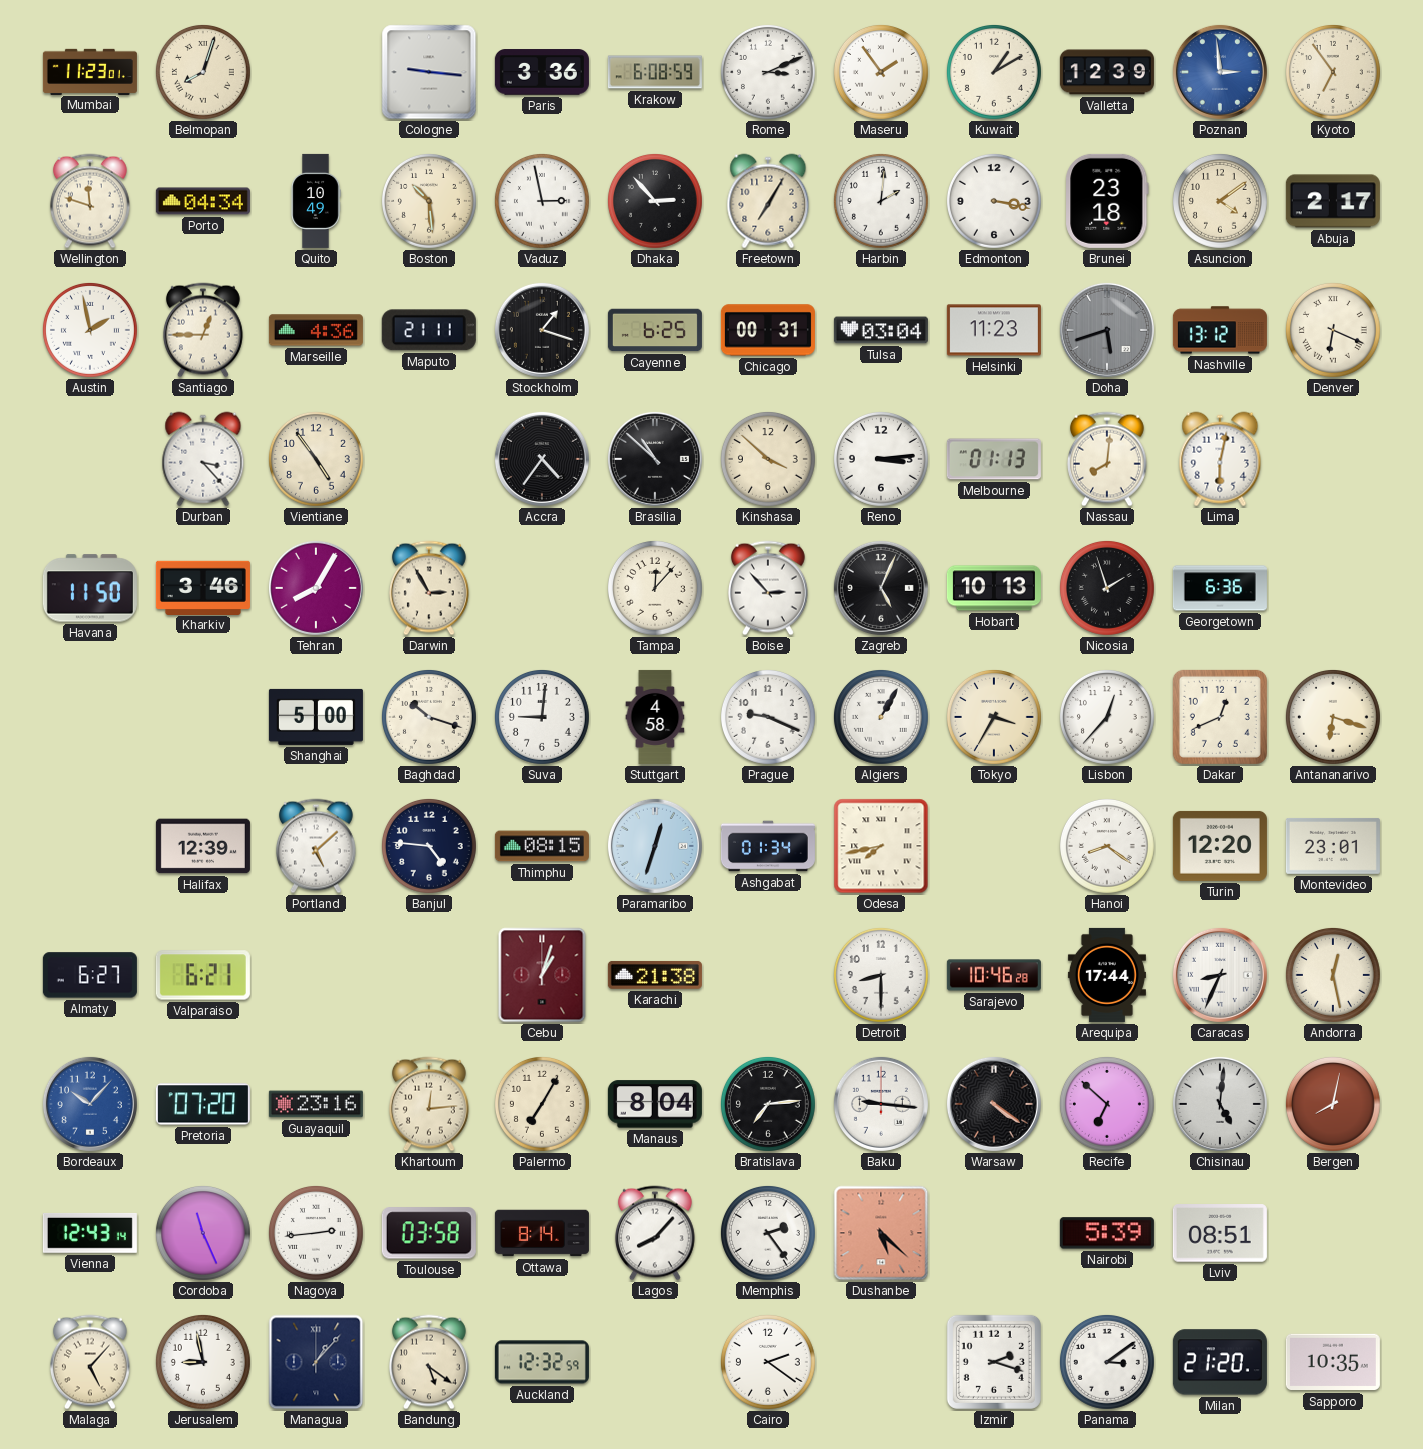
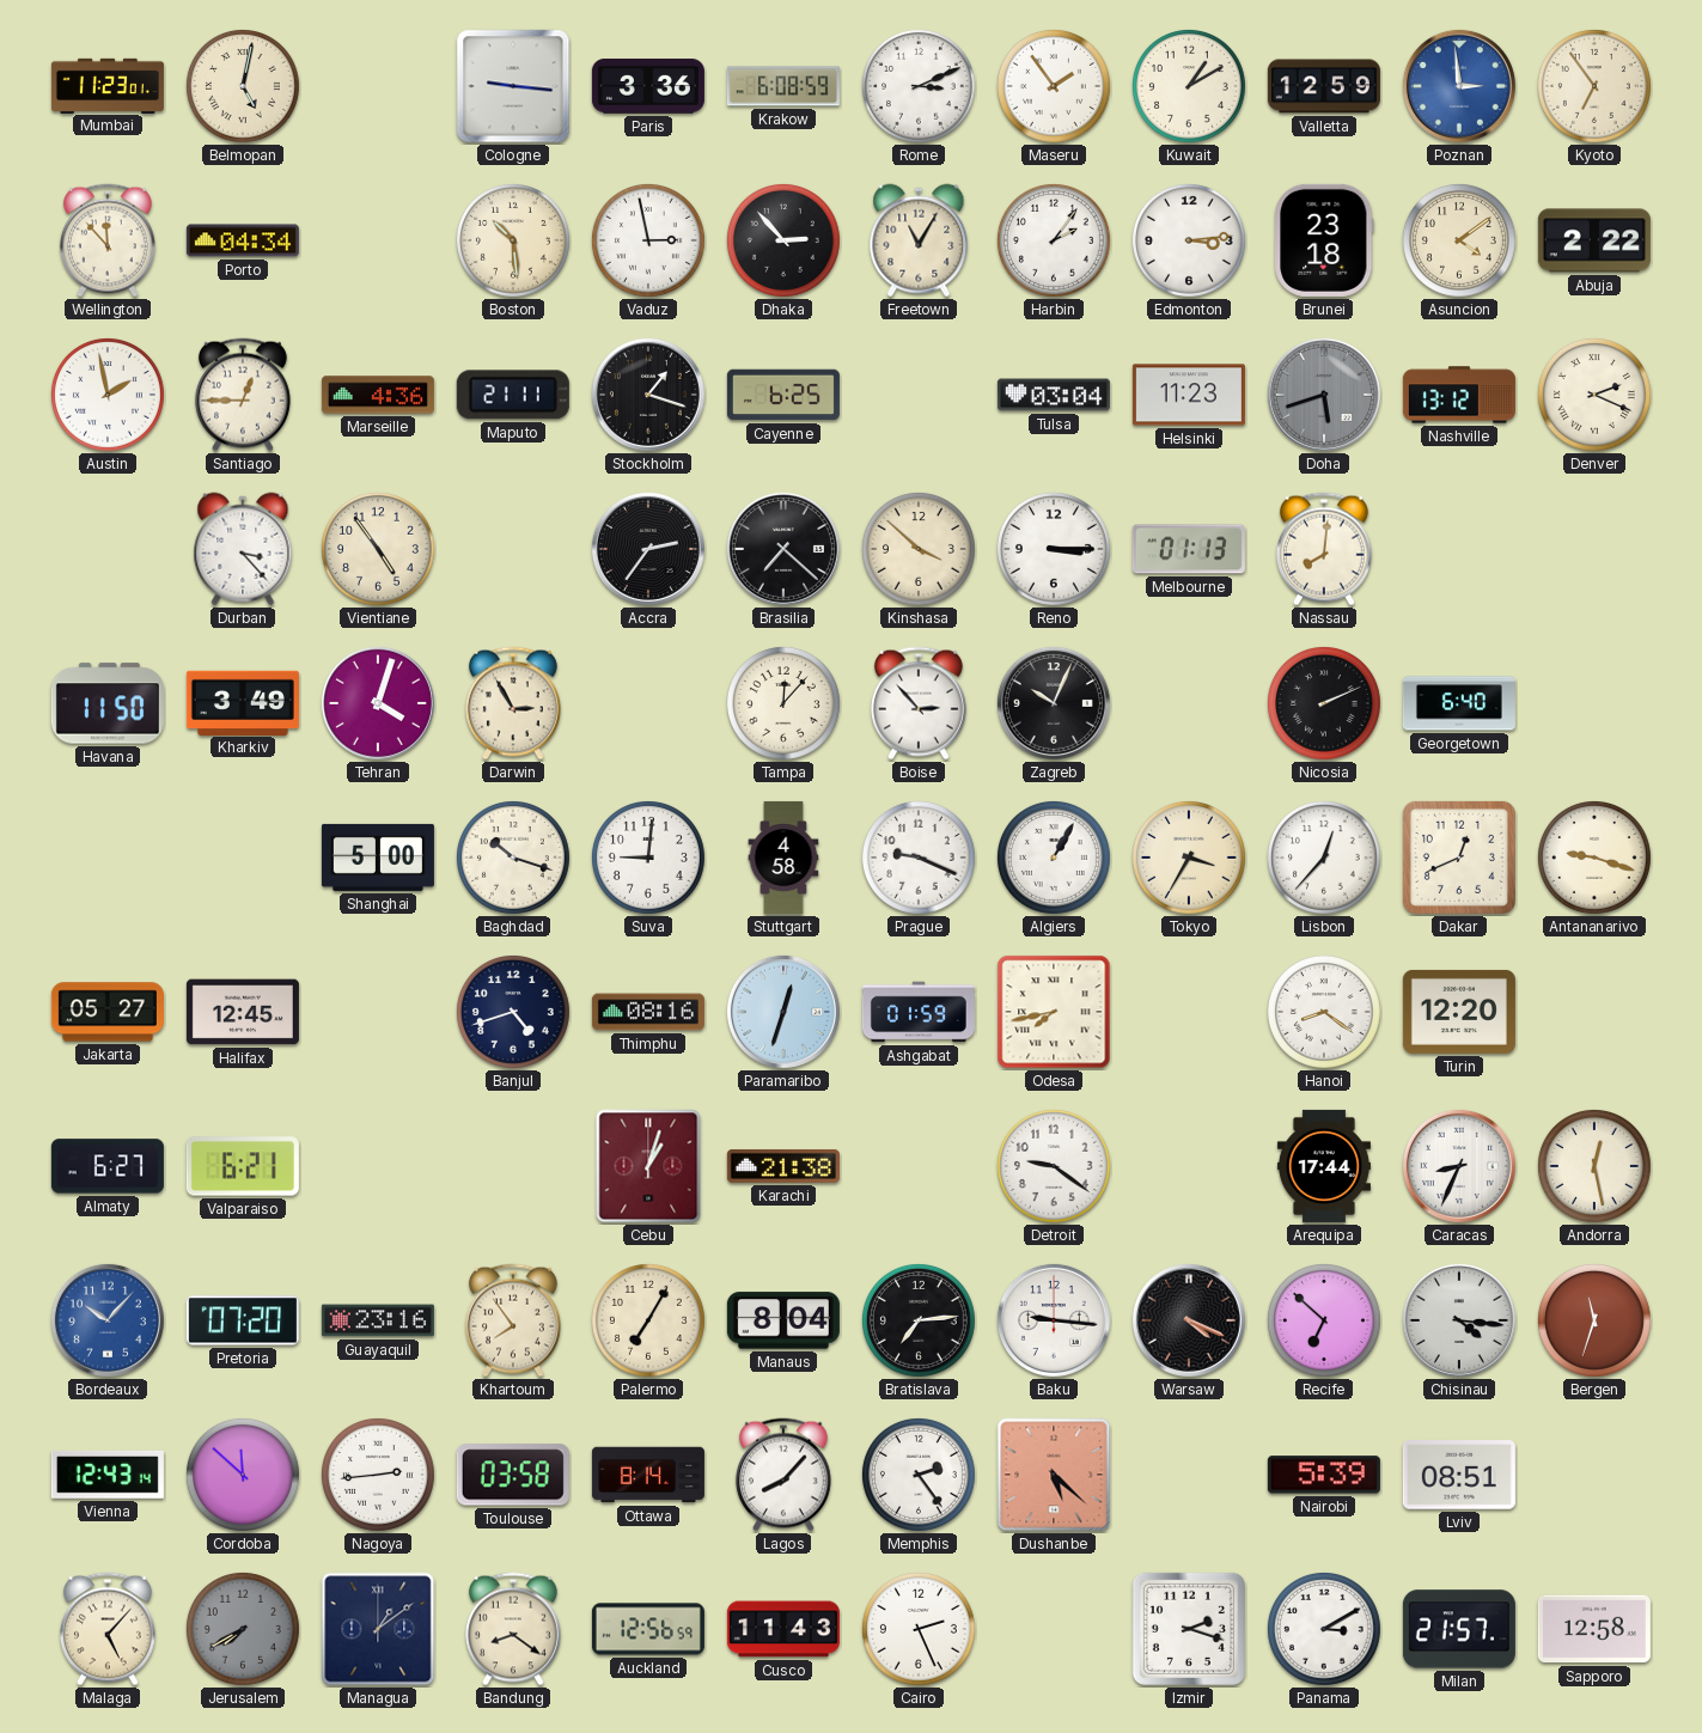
Belmopan: 8:03 -> 5:02 (243, 86)
Valletta: 12:39 -> 12:59 (1324, 86)
Wellington: 11:48 -> 11:53 (108, 240)
Quito: 10:49 -> none (316, 201)
Freetown: 7:05 -> 11:05 (919, 240)
Harbin: 2:01 -> 2:06 (1054, 240)
Edmonton: 3:17 -> 3:14 (1189, 240)
Abuja: 2:17 -> 2:22 (1594, 240)
Chicago: 00:31 -> none (768, 330)
Denver: 6:19 -> 2:19 (1594, 395)
Accra: 4:36 -> 2:36 (648, 549)
Brasilia: 10:52 -> 7:22 (783, 549)
Reno: 3:14 -> 3:15 (1054, 549)
Lima: 6:02 -> none (1220, 459)
Kharkiv: 3:46 -> 3:49 (243, 702)
Tehran: 8:05 -> 4:03 (378, 703)
Zagreb: 5:04 -> 10:04 (1054, 703)
Hobart: 10:13 -> none (994, 588)
Nicosia: 1:57 -> 2:11 (1324, 703)
Georgetown: 6:36 -> 6:40 (1459, 703)
Antananarivo: 6:18 -> 9:18 (1594, 858)
Jakarta: none -> 05:27 (108, 1012)
Halifax: 12:39 -> 12:45 (243, 1012)
Portland: 5:08 -> none (316, 846)
Banjul: 4:46 -> 4:42 (513, 1012)
Thimphu: 08:15 -> 08:16 (648, 1012)
Ashgabat: 01:34 -> 01:59 (919, 1012)
Montevideo: 23:01 -> none (1333, 846)
Detroit: 8:30 -> 9:21 (1054, 1166)
Sarajevo: 10:46 -> none (994, 975)
Khartoum: 12:14 -> 7:54 (513, 1320)
Warsaw: 4:21 -> 4:19 (1189, 1320)
Chisinau: 5:01 -> 4:16 (1459, 1320)
Bergen: 8:02 -> 11:33 (1594, 1320)
Cordoba: 11:26 -> 11:52 (243, 1475)
Jerusalem: 8:58 -> 7:40 (243, 1629)
Jerusalem dial: white -> grey (243, 1629)
Managua: 1:07 -> 1:09 (378, 1629)
Bandung: 5:21 -> 8:21 (513, 1629)
Auckland: 12:32 -> 12:56 (648, 1629)
Cusco: none -> 11:43 (783, 1629)
Cairo: 2:21 -> 2:26 (919, 1629)
Panama: 3:09 -> 3:10 (1324, 1629)
Milan: 21:20 -> 21:57 (1459, 1629)
Sapporo: 10:35 -> 12:58 (1594, 1629)
